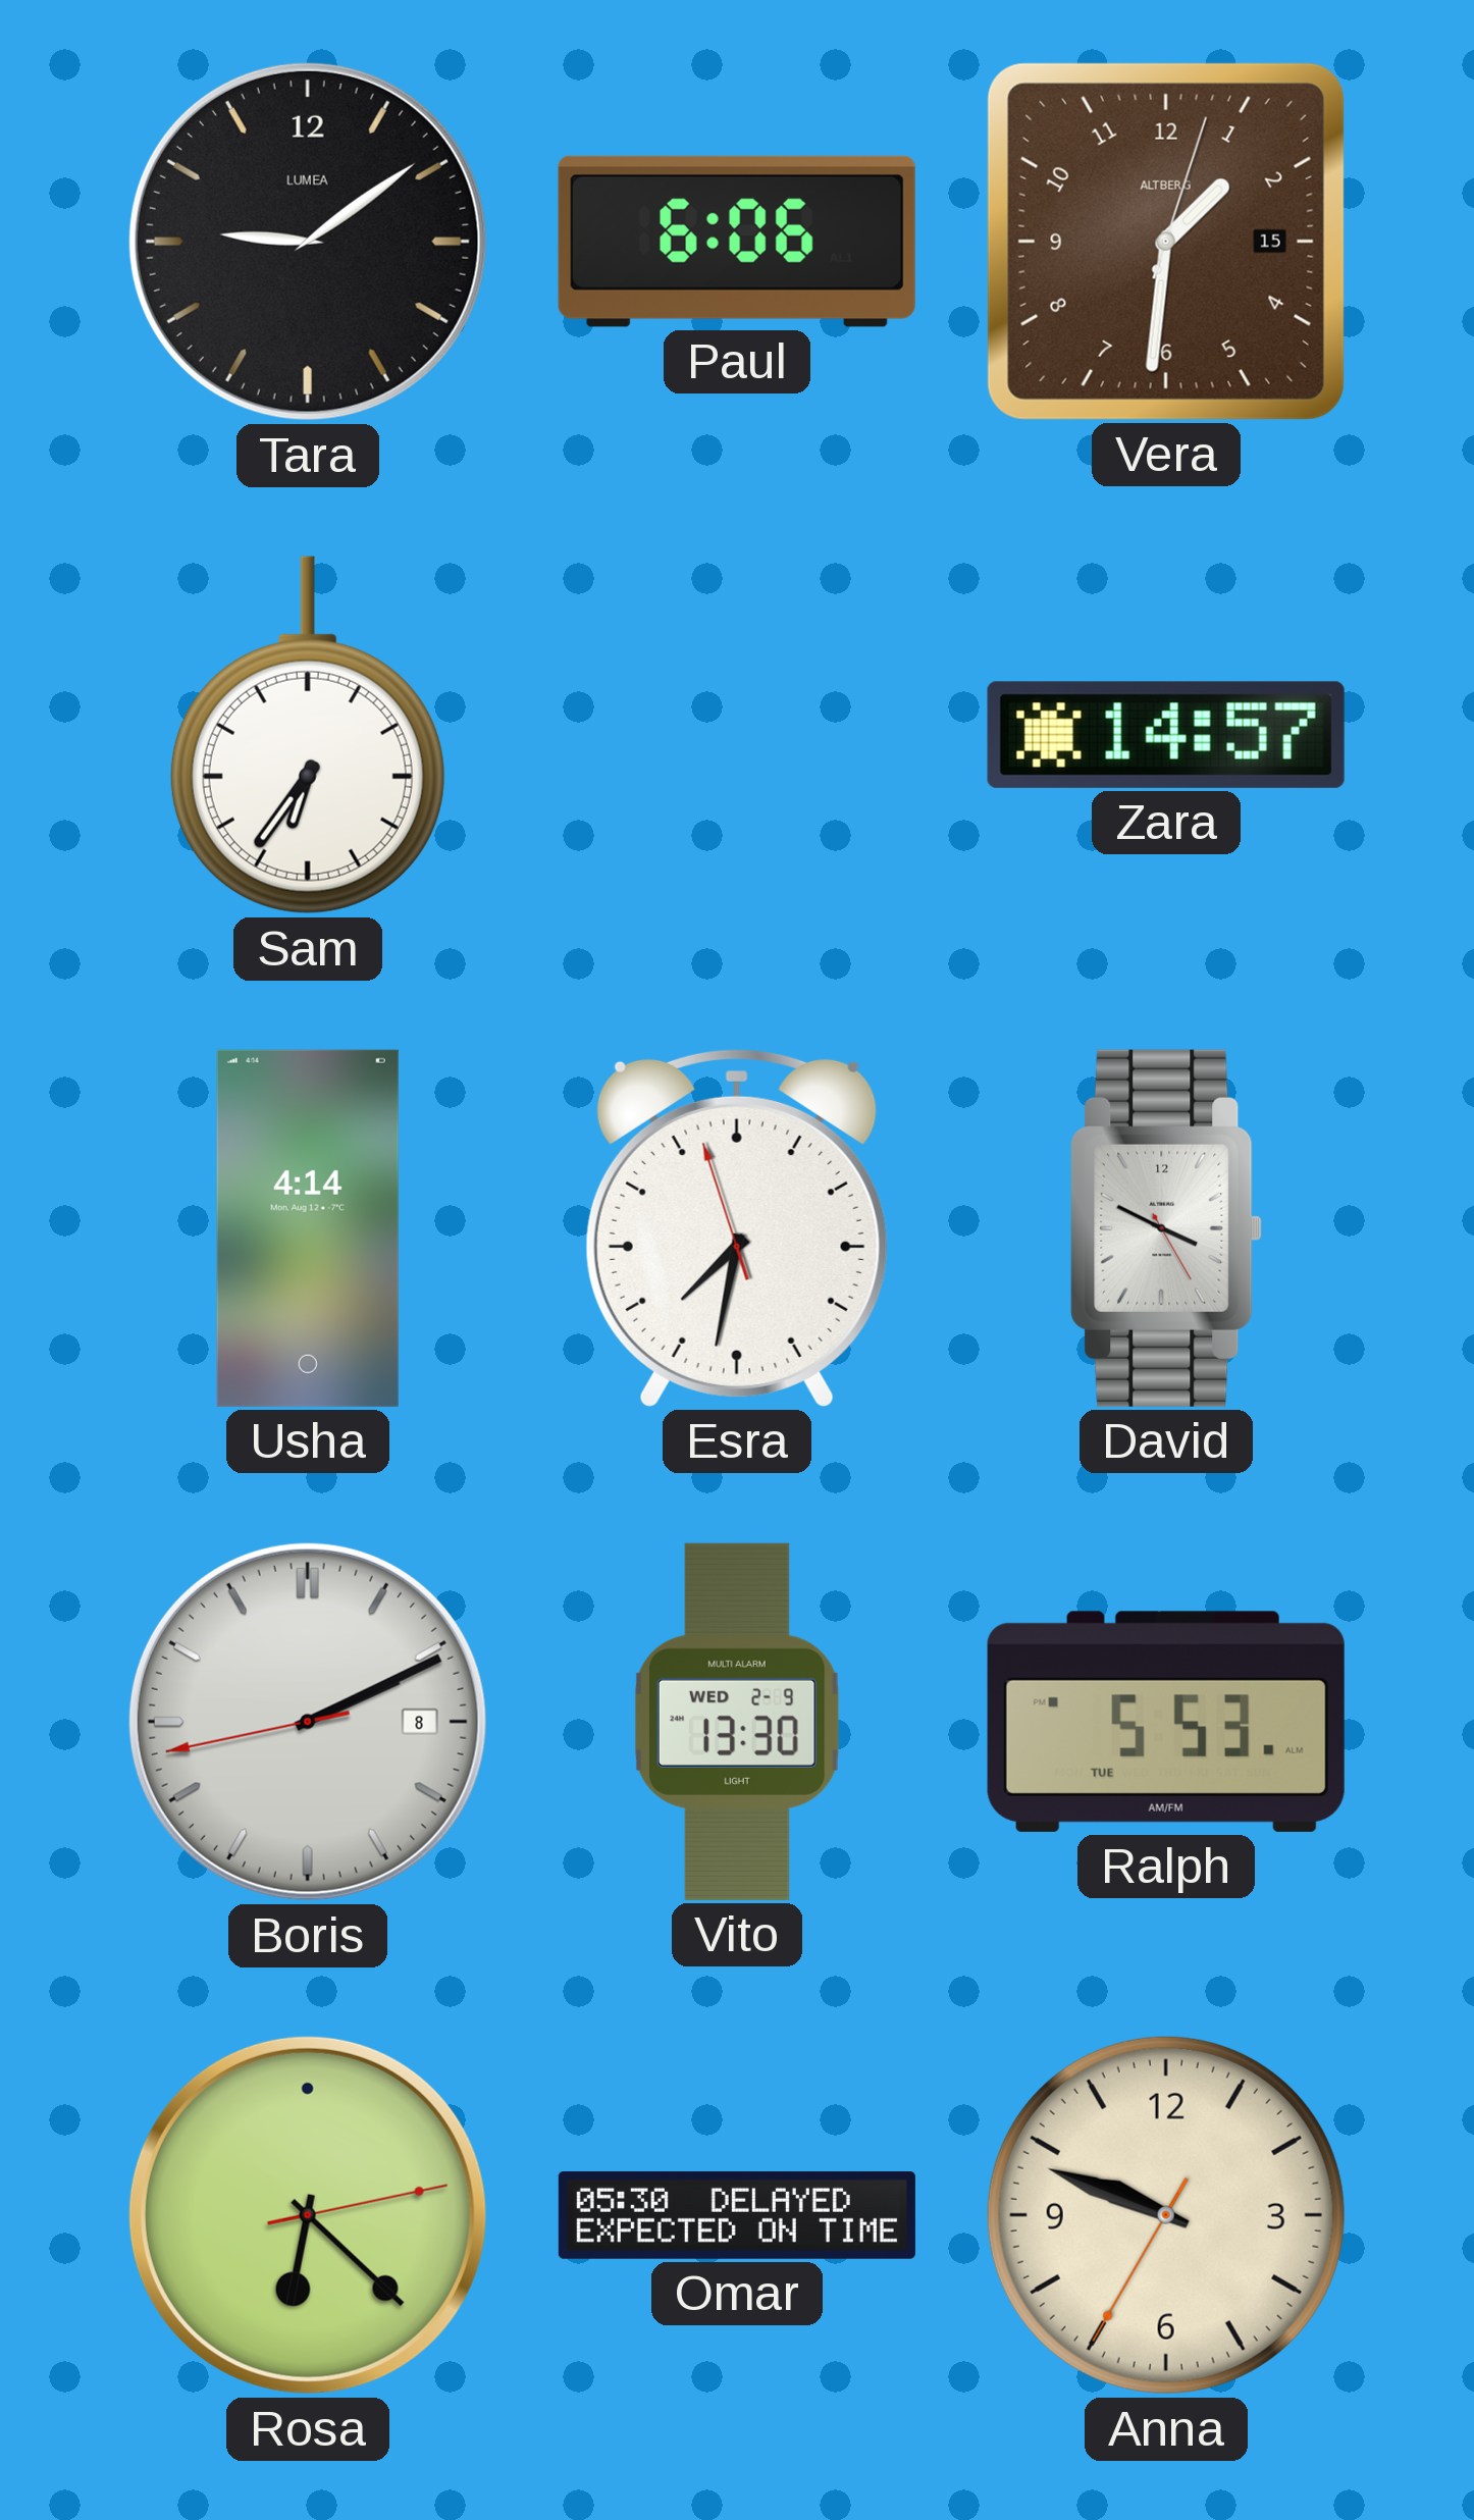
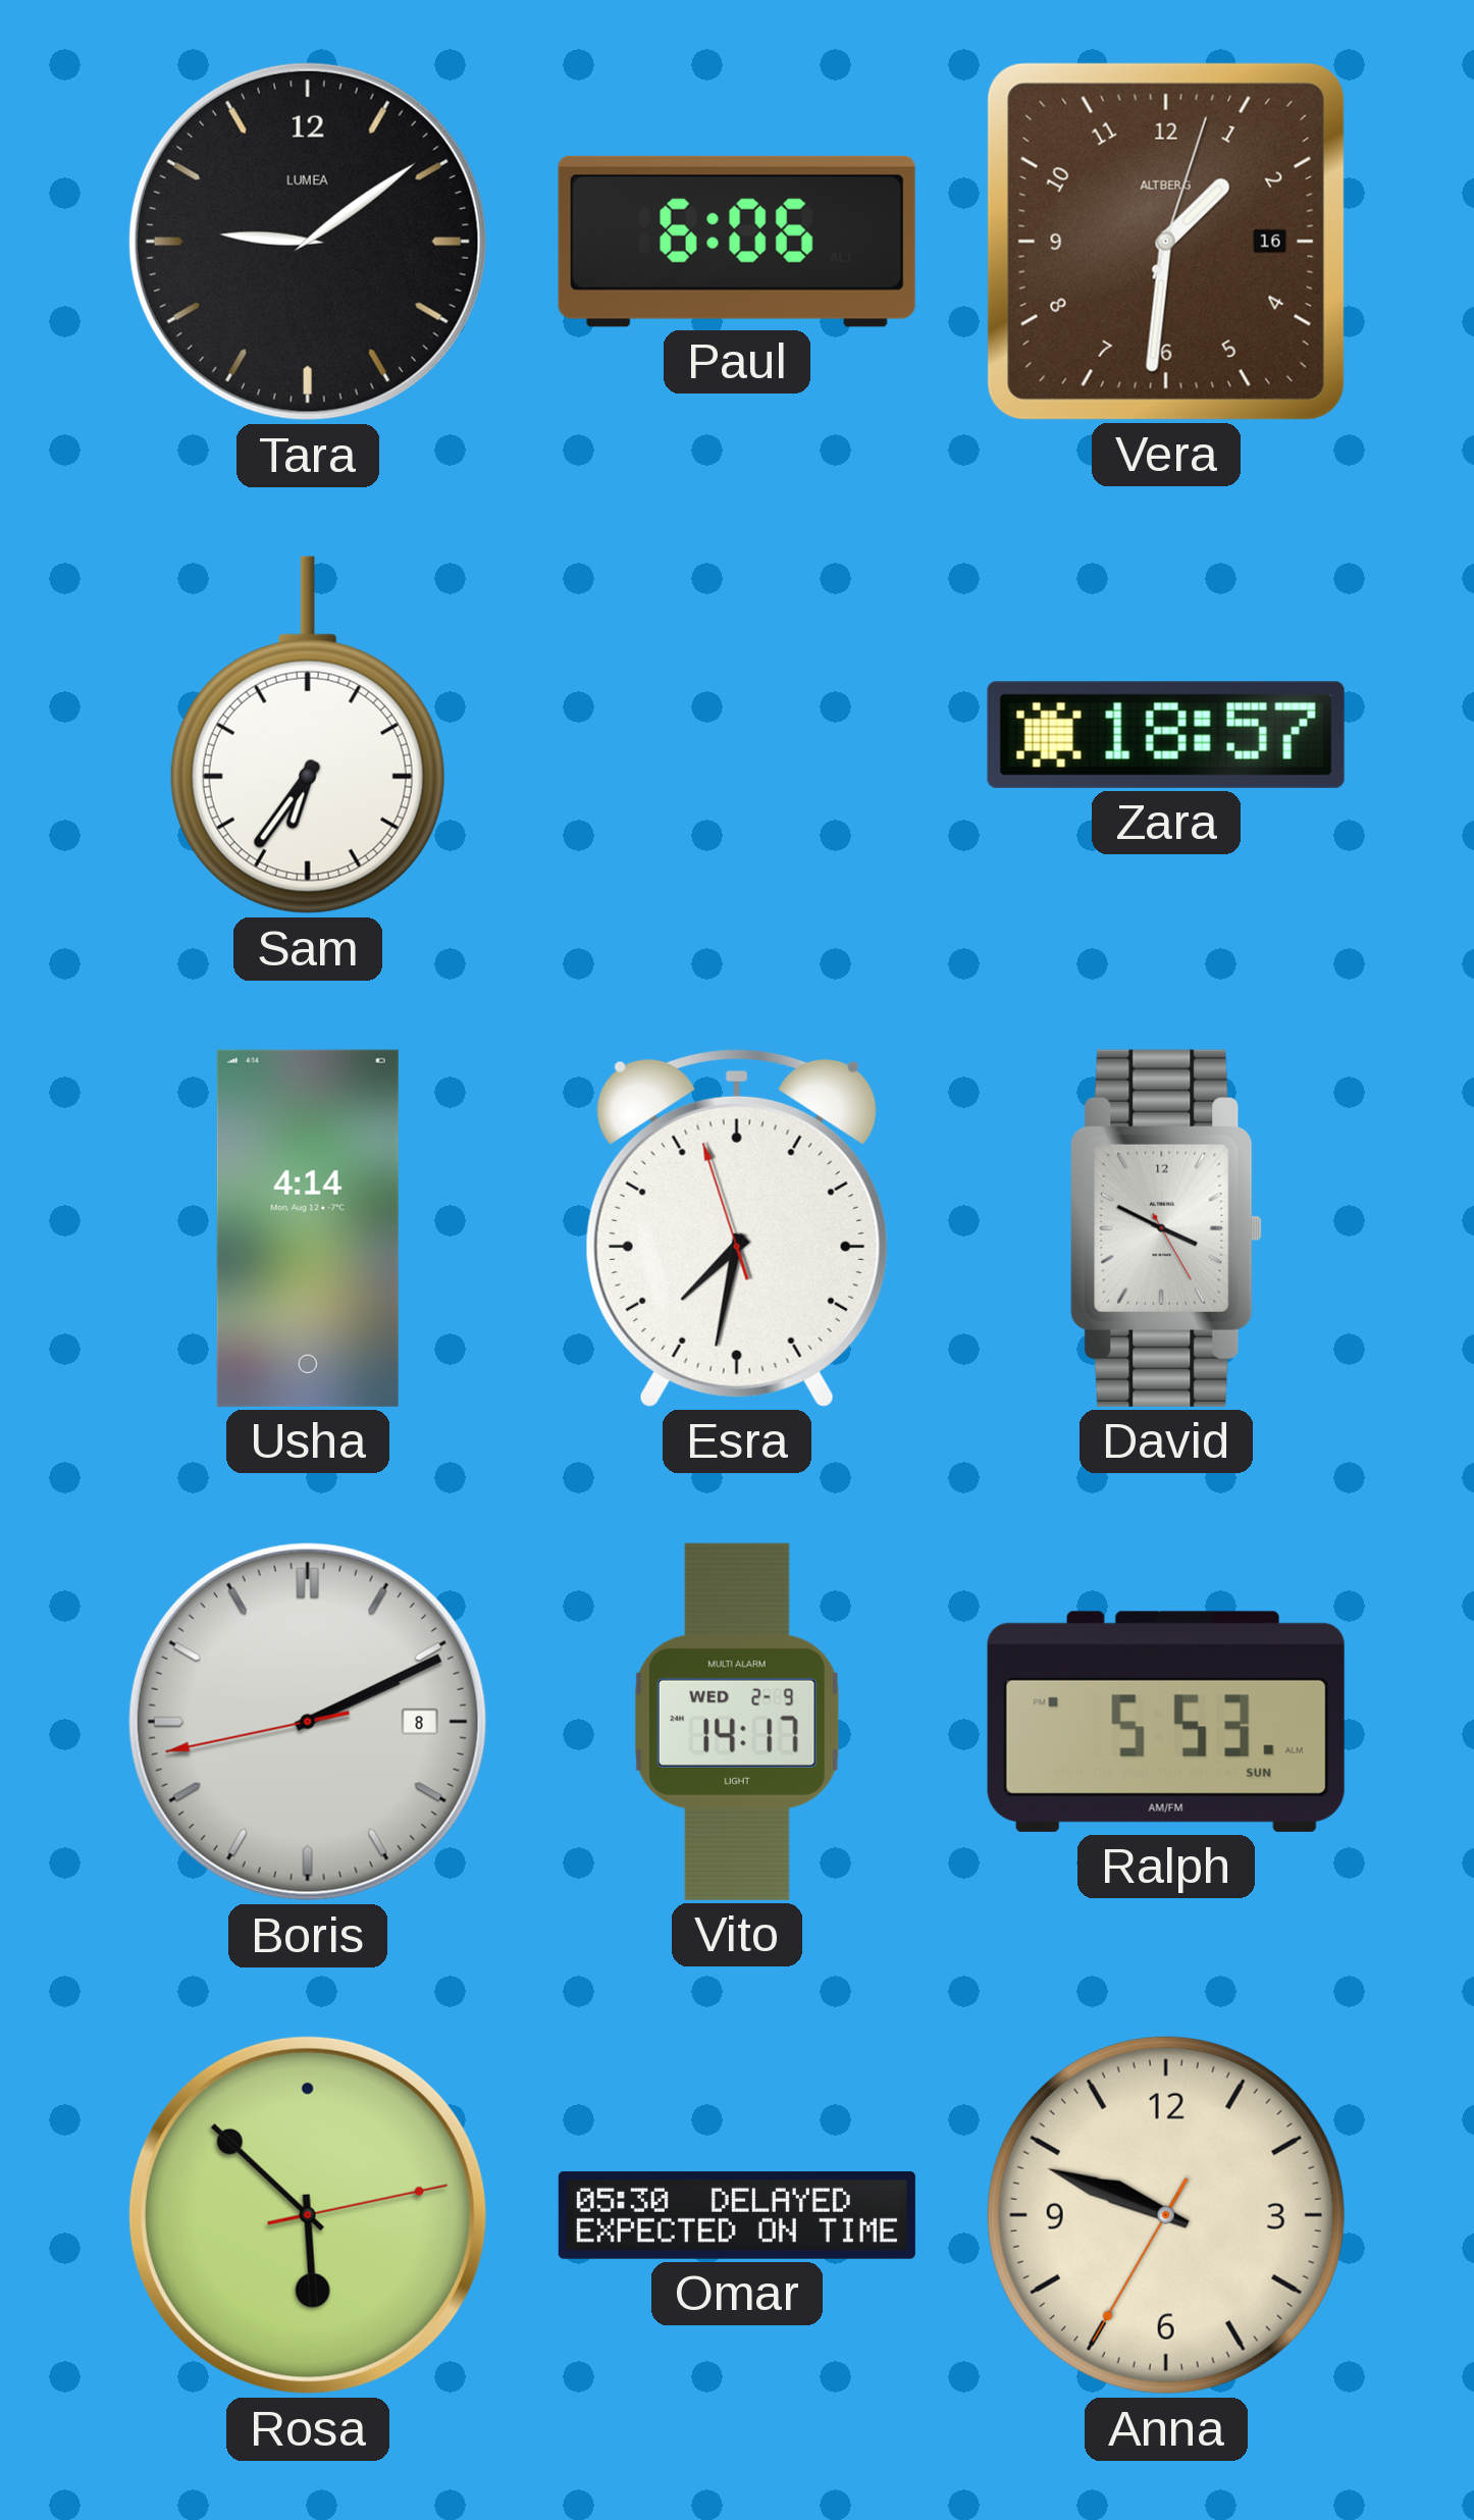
Vera date: 15 -> 16 (1166, 242)
Zara: 14:57 -> 18:57 (1166, 735)
Vito: 13:30 -> 14:17 (737, 1722)
Ralph date: TUE -> SUN (1166, 1722)
Rosa: 6:22 -> 5:52 (308, 2215)
